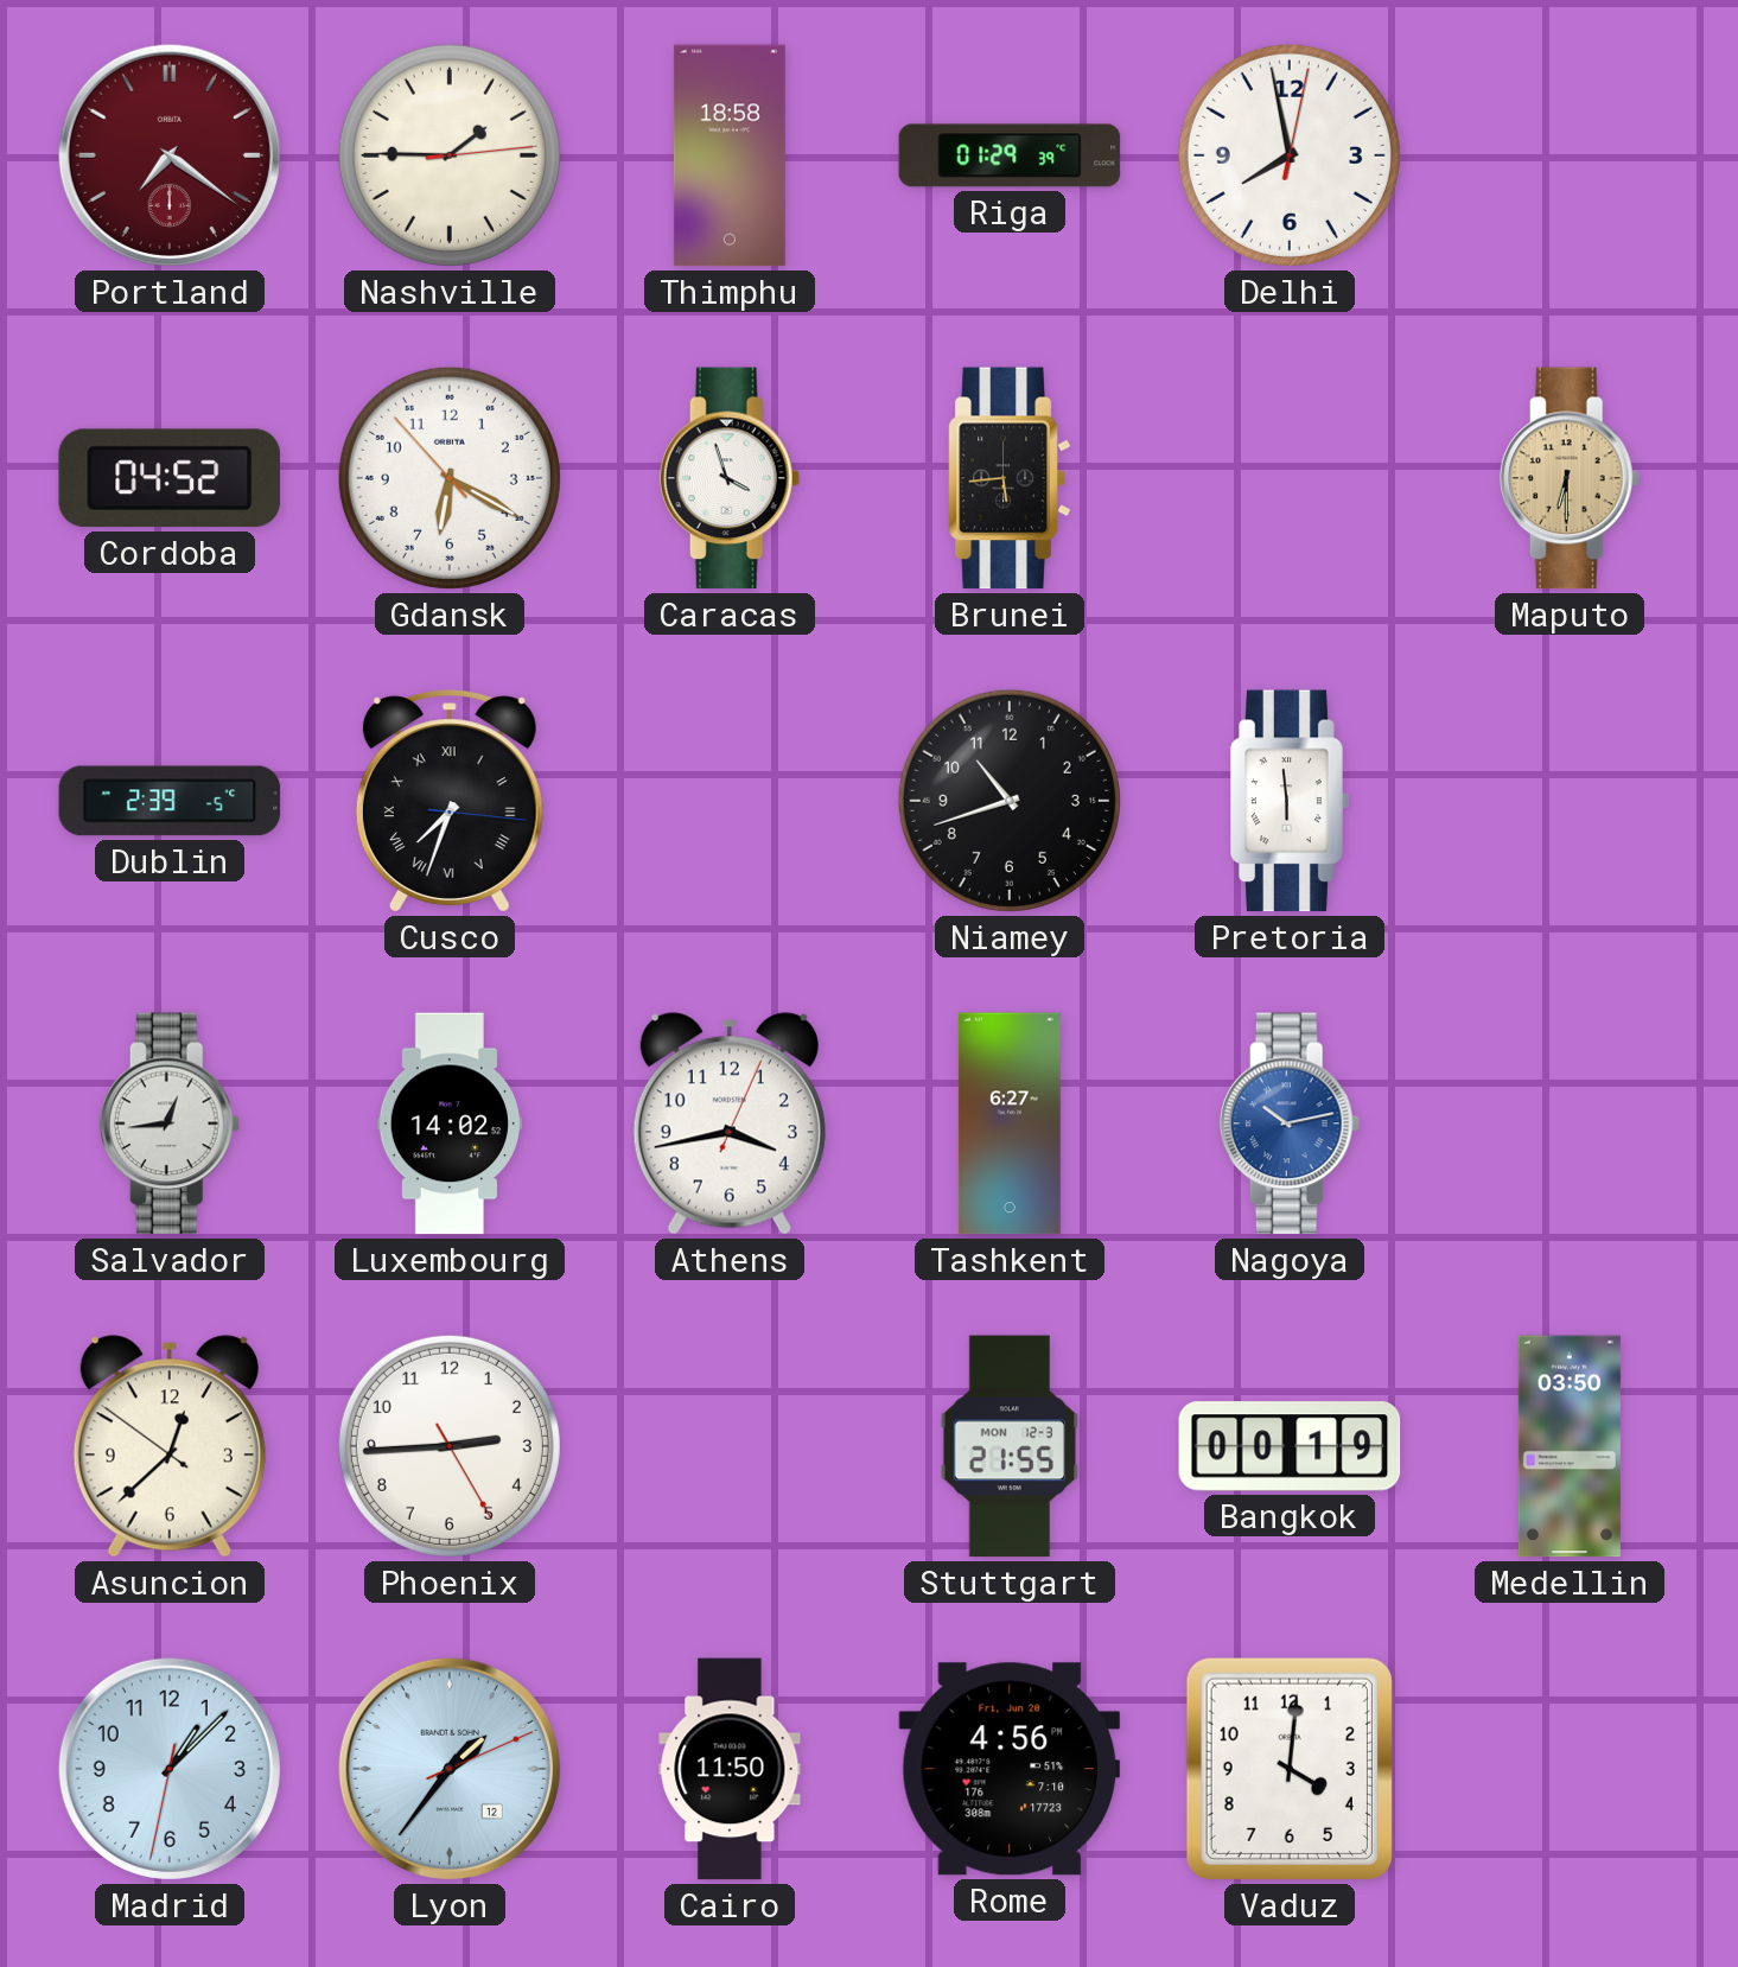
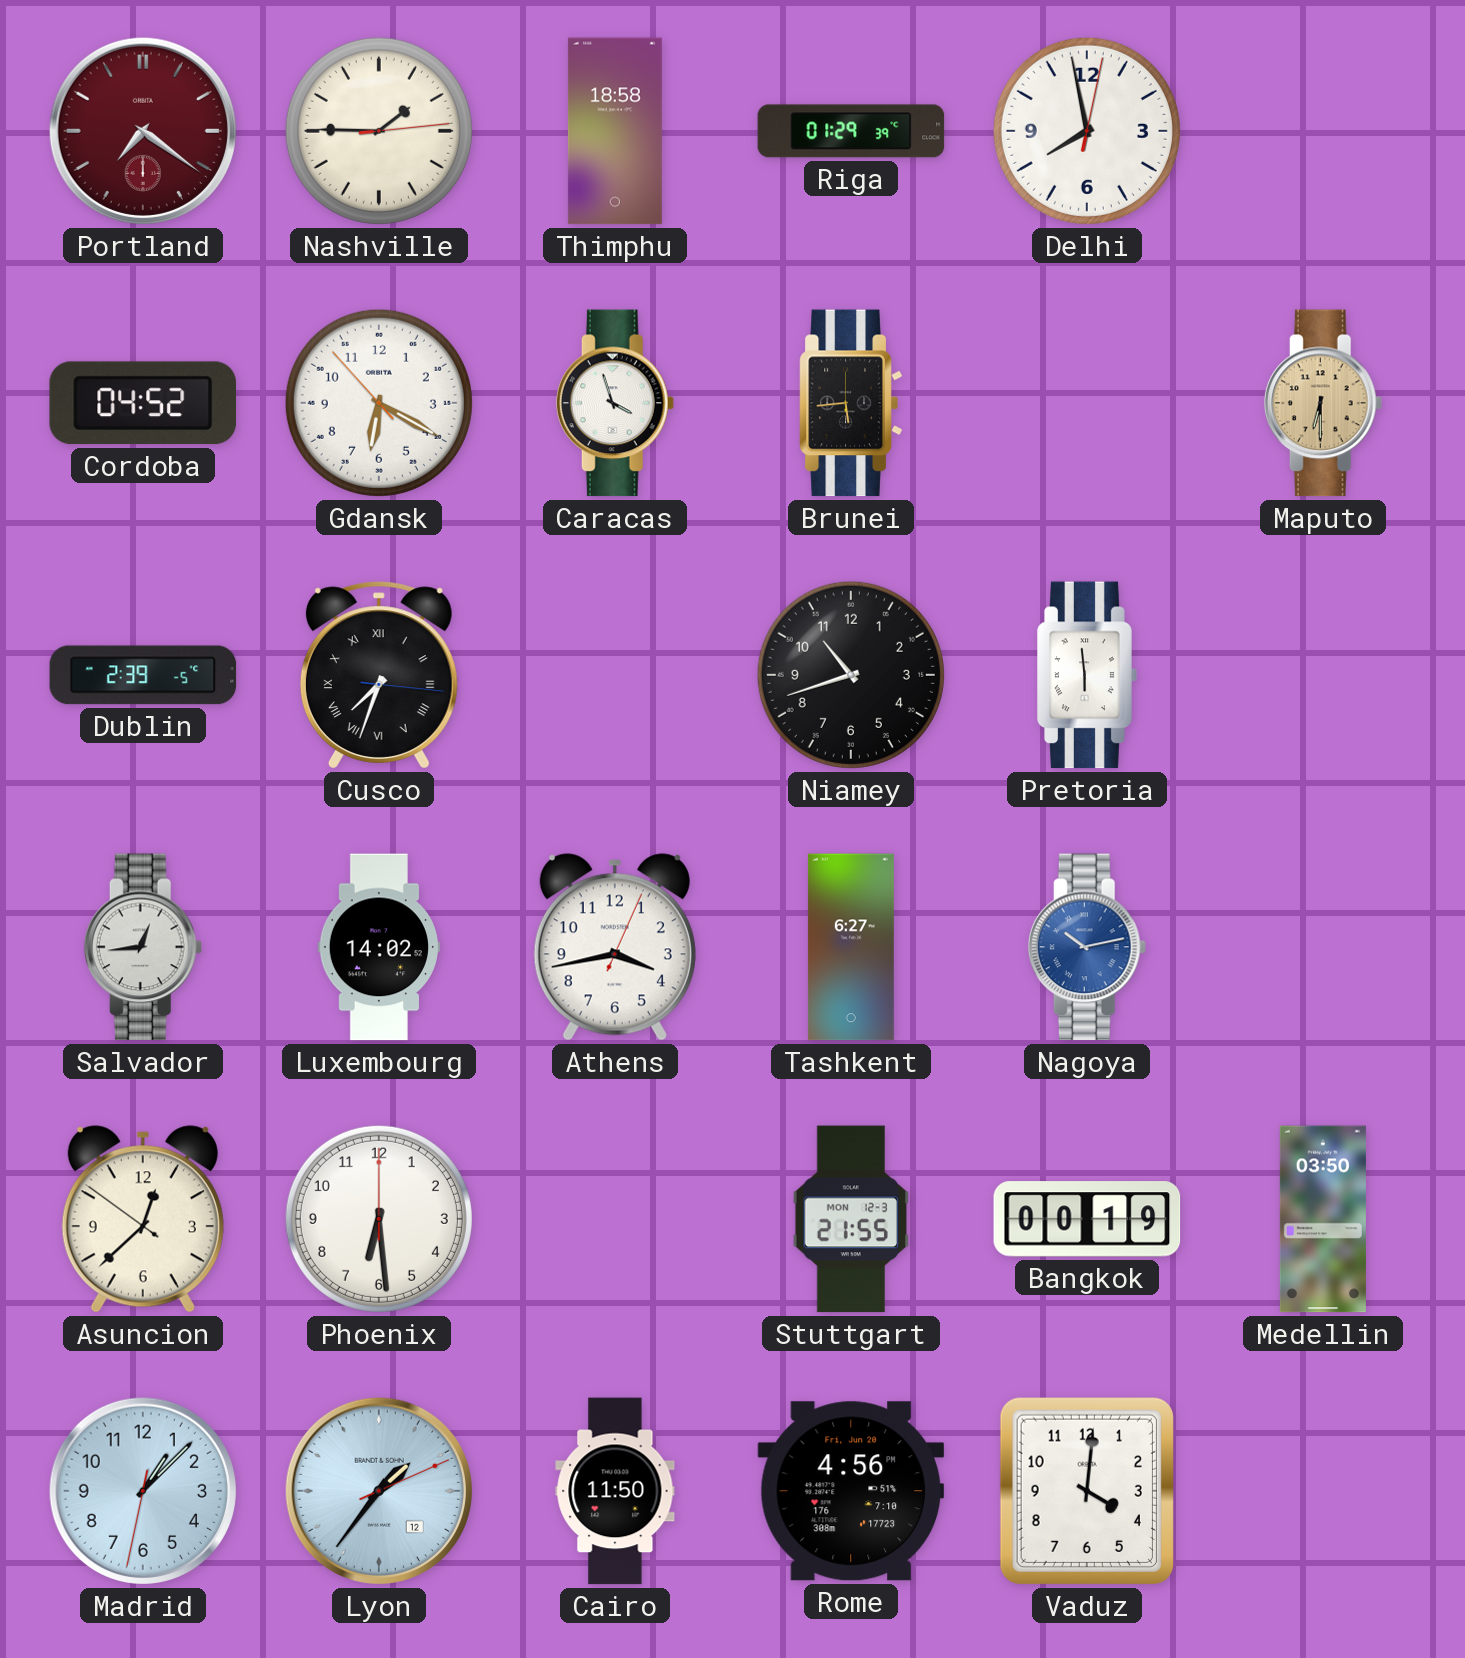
Phoenix: 2:44 -> 6:29 (379, 1219)
